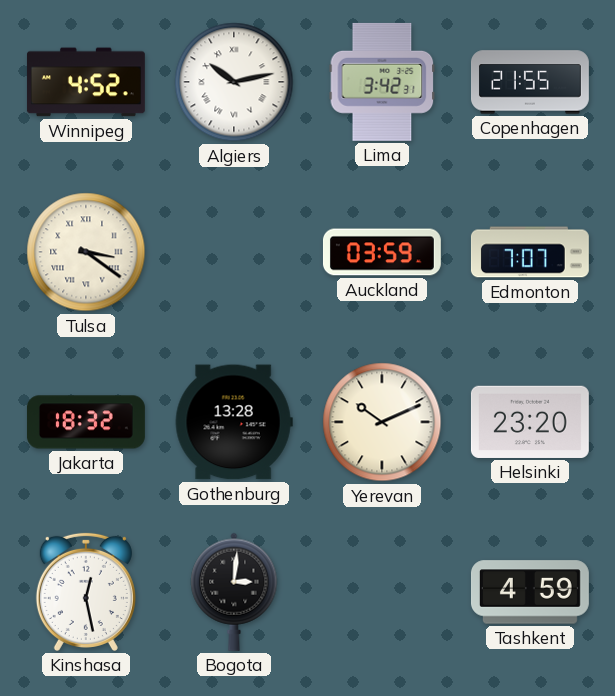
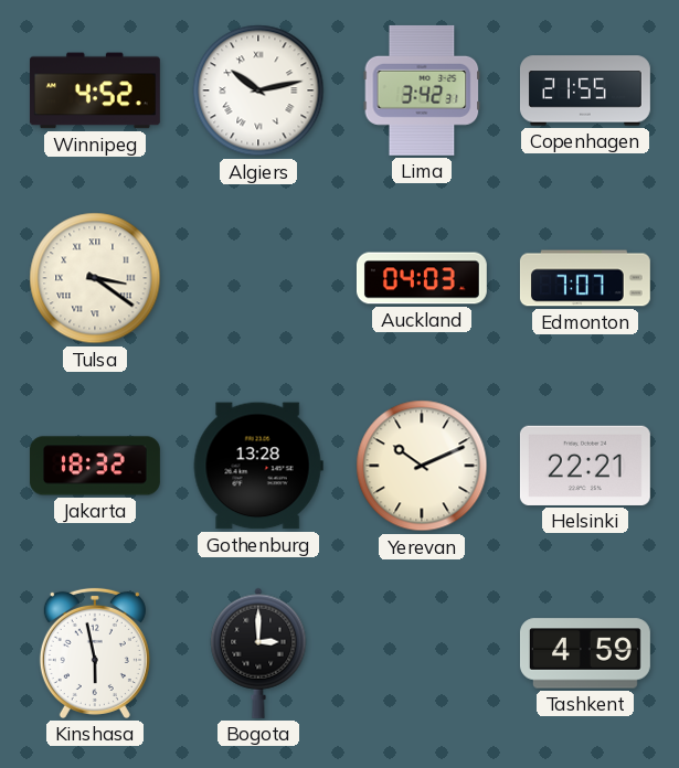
Auckland: 03:59 -> 04:03 (422, 278)
Helsinki: 23:20 -> 22:21 (585, 466)
Kinshasa: 12:28 -> 5:58 (95, 653)
Bogota: 3:01 -> 3:00 (258, 653)
